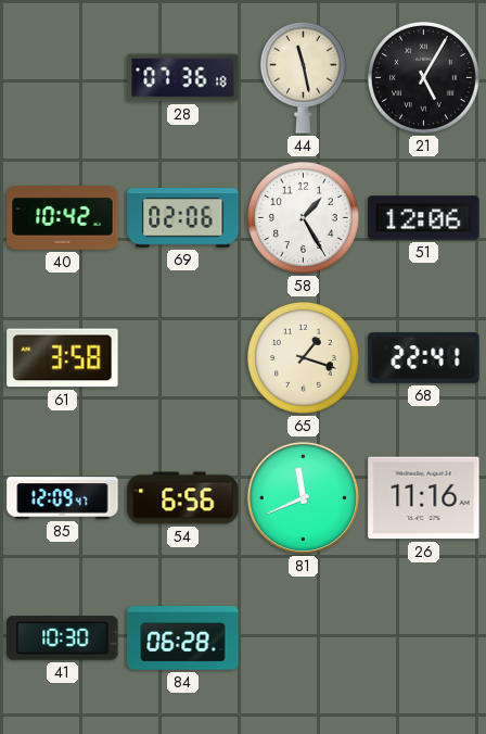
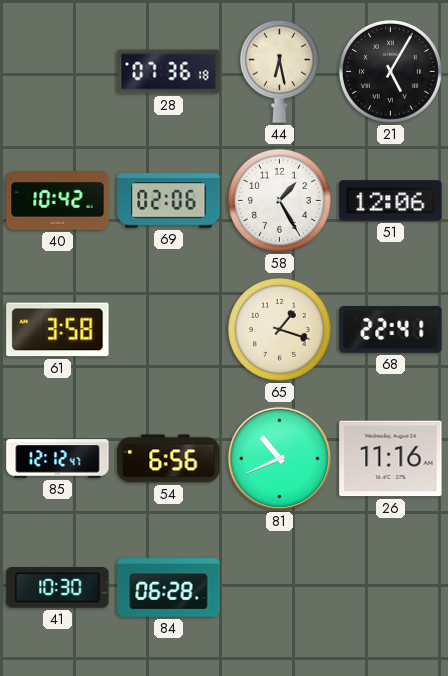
44: 11:28 -> 6:28 (279, 71)
85: 12:09 -> 12:12 (58, 459)
81: 11:41 -> 10:41 (279, 458)
